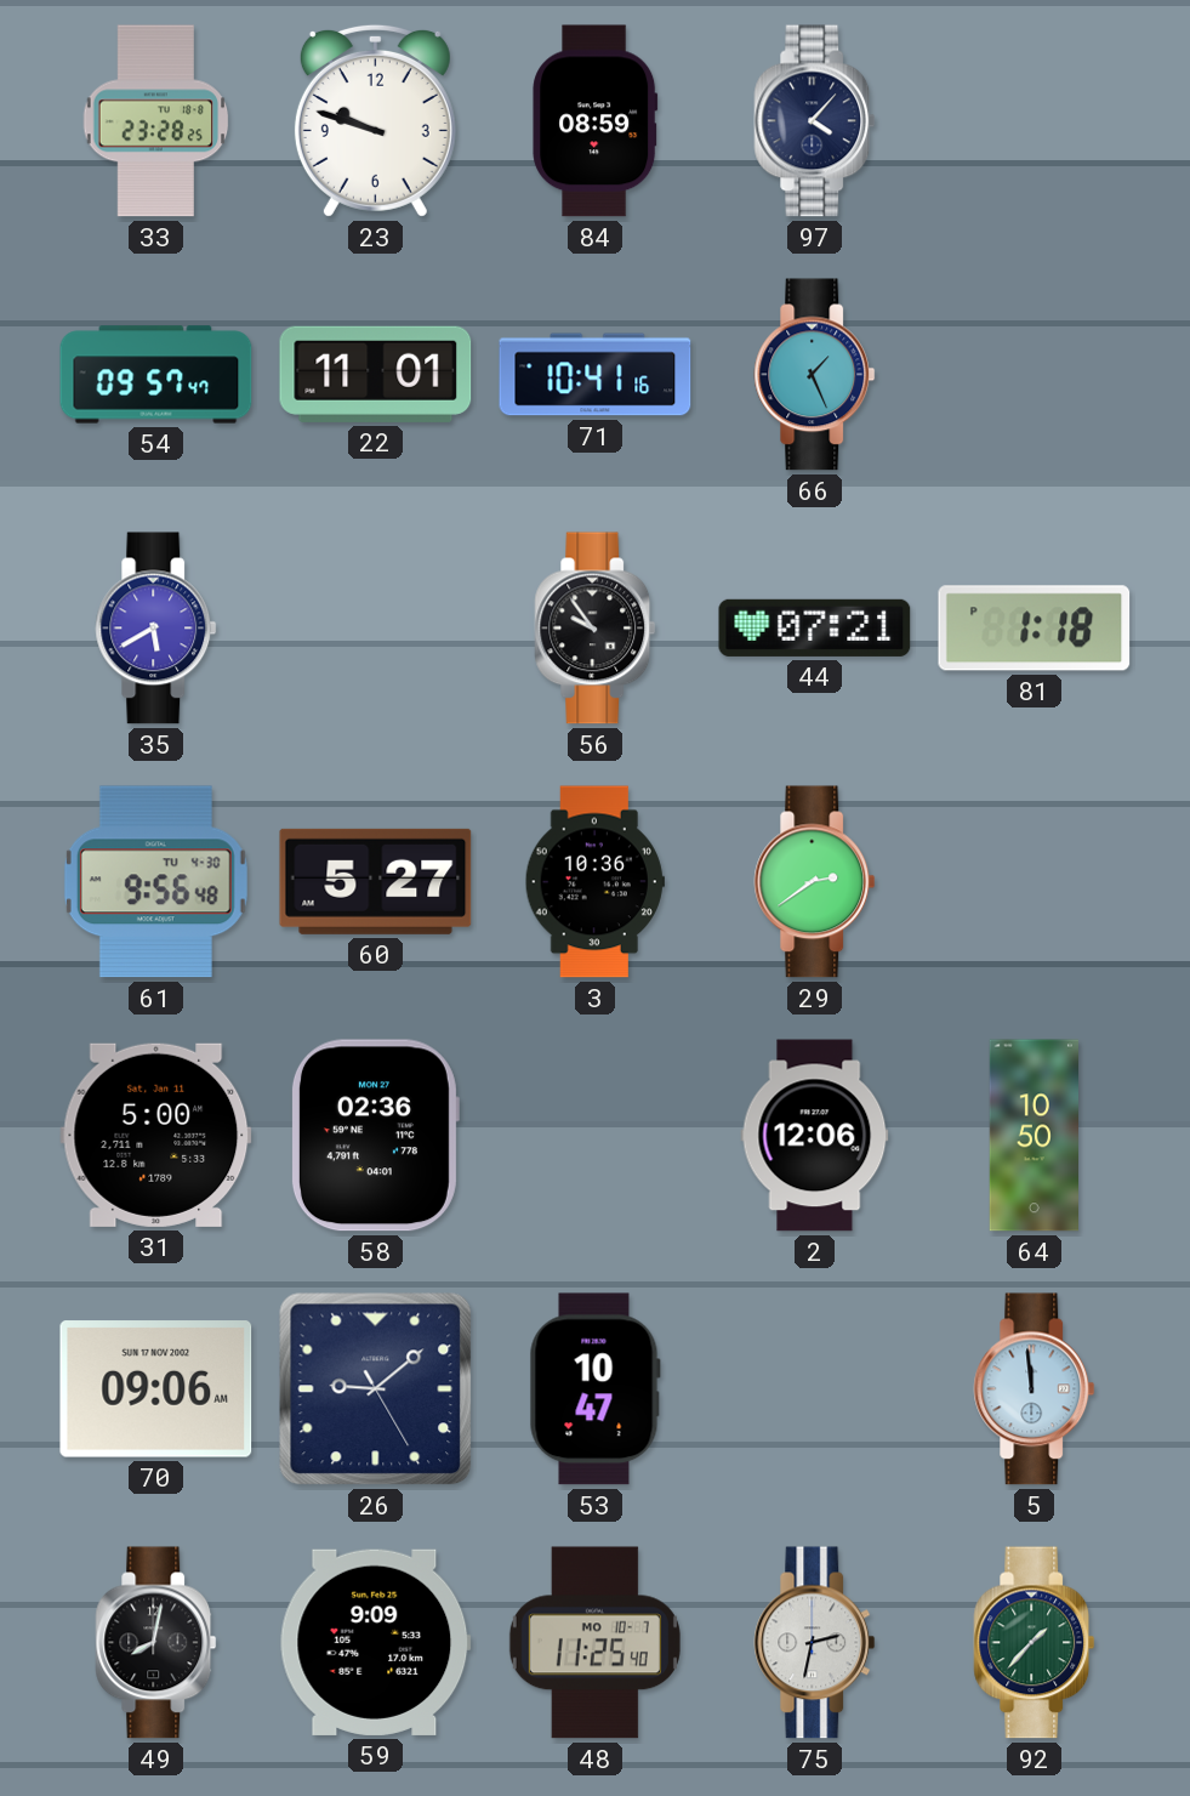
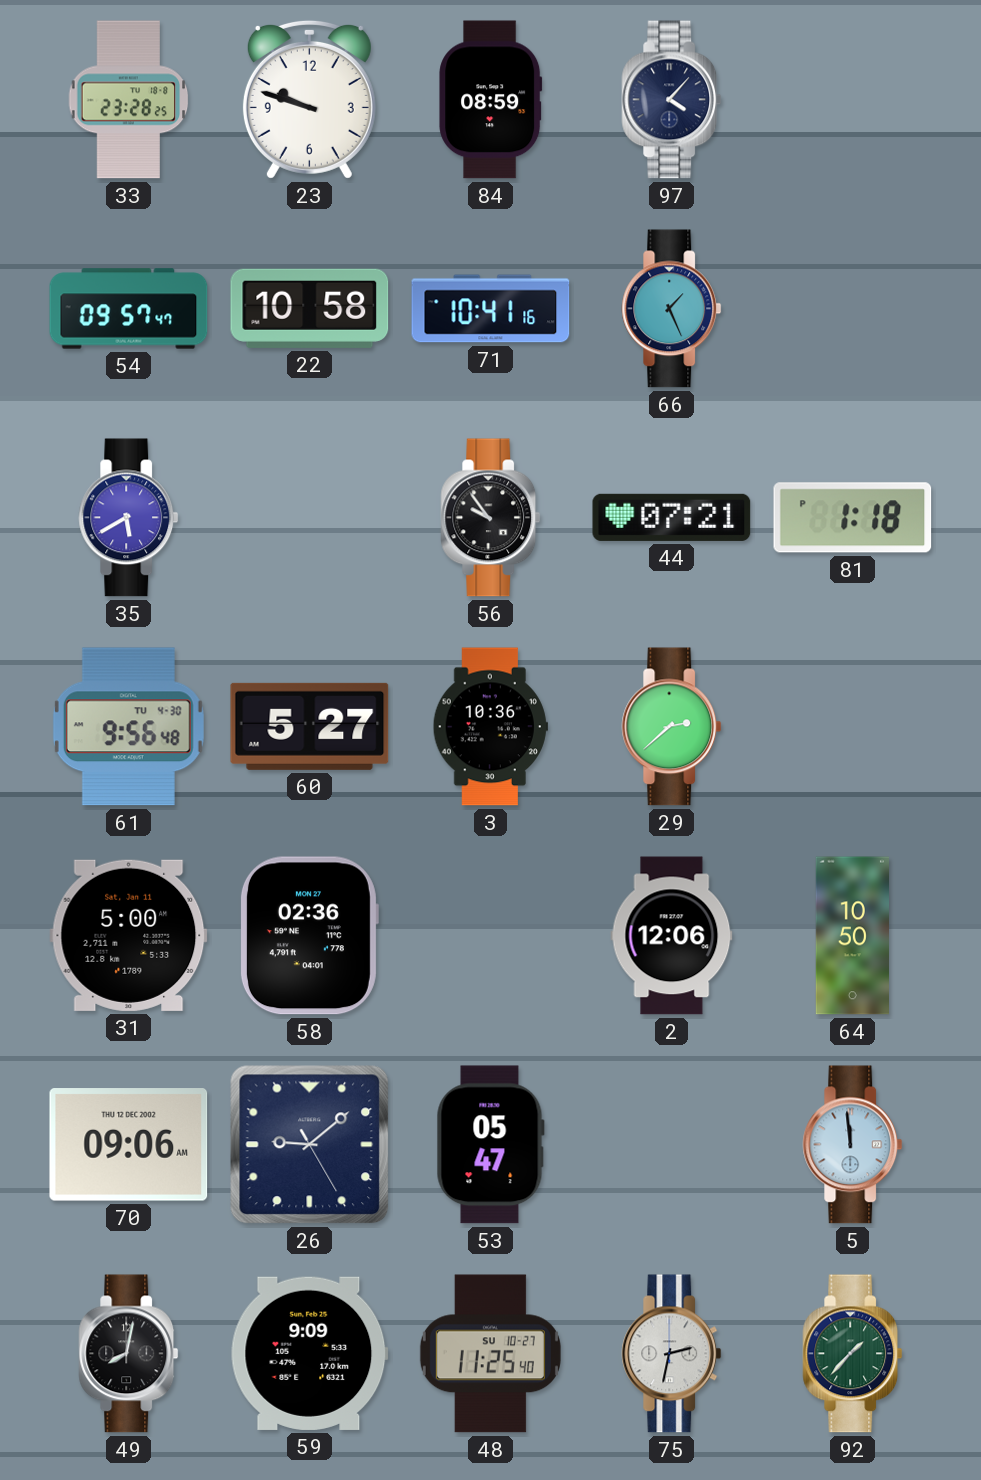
22: 11:01 -> 10:58 (310, 308)
29: 2:39 -> 2:38 (672, 727)
70 date: SUN 17 NOV 2002 -> THU 12 DEC 2002 (129, 1145)
53: 10:47 -> 05:47 (490, 1145)
48 date: MO 10-7 -> SU 10-27 (490, 1354)
